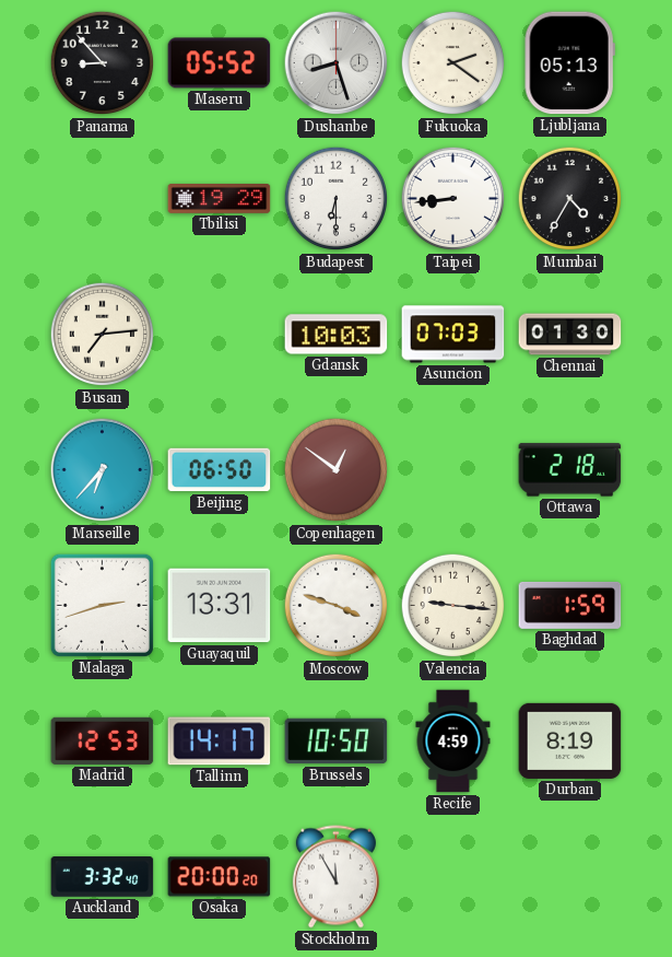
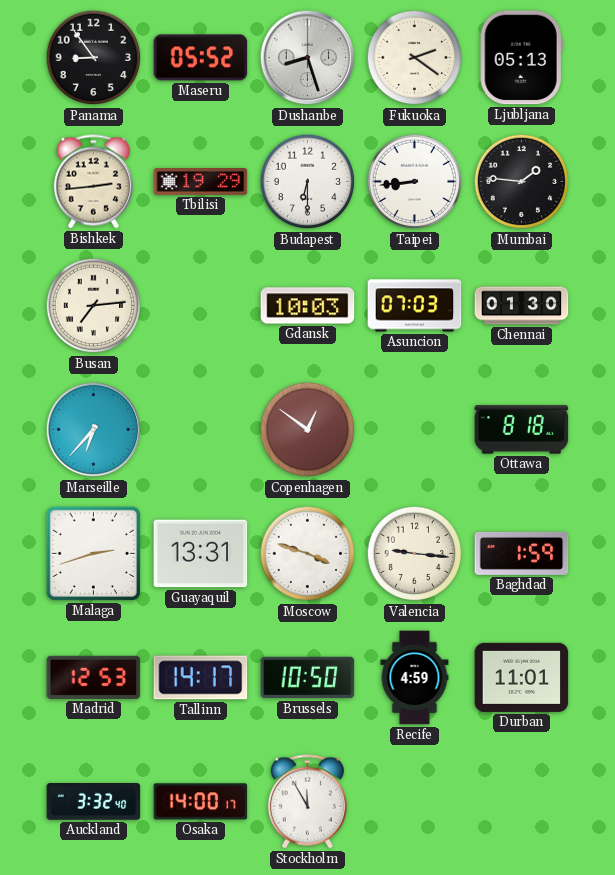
Panama: 8:53 -> 8:54 (94, 58)
Bishkek: none -> 2:44 (93, 182)
Mumbai: 4:35 -> 1:46 (522, 182)
Beijing: 06:50 -> none (220, 470)
Ottawa: 2:18 -> 8:18 (522, 430)
Durban: 8:19 -> 11:01 (522, 677)
Osaka: 20:00 -> 14:00 (201, 802)
